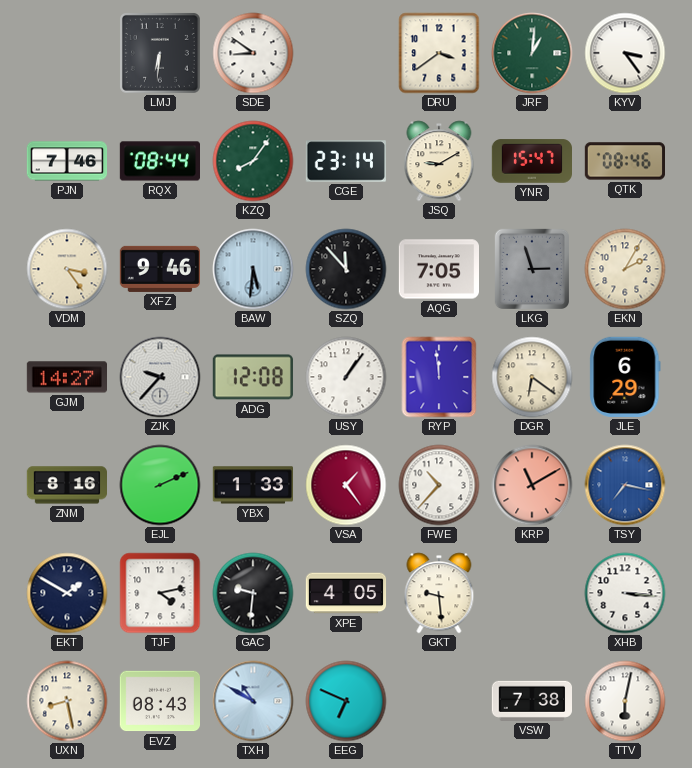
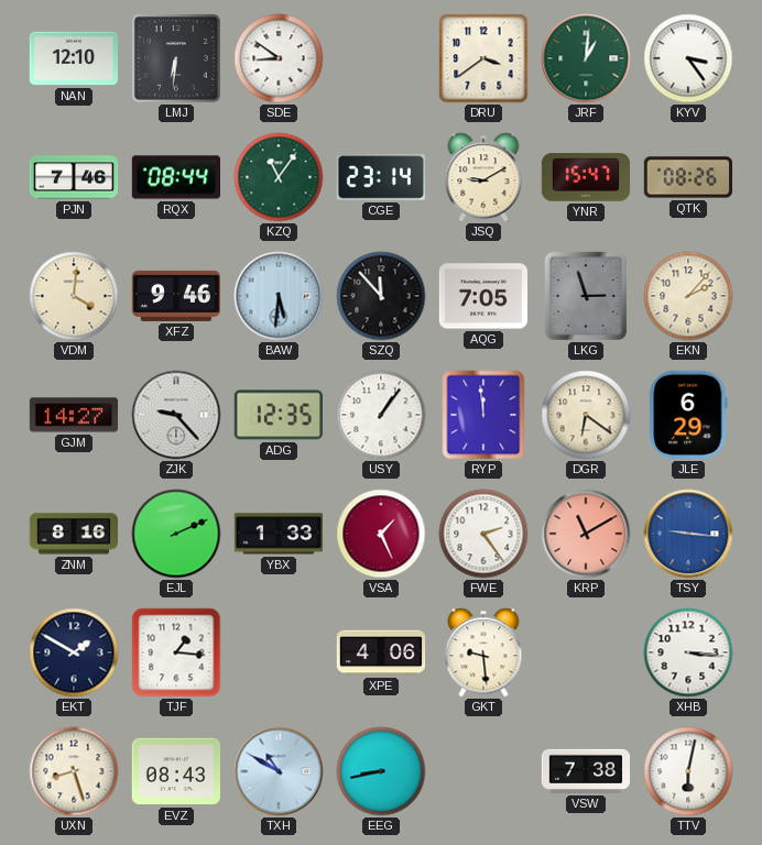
NAN: none -> 12:10 (73, 58)
KZQ: 8:06 -> 11:06 (279, 177)
QTK: 08:46 -> 08:26 (687, 177)
VDM: 3:24 -> 4:01 (74, 296)
EKN: 2:05 -> 2:07 (688, 296)
ZJK: 9:37 -> 9:23 (176, 415)
ADG: 12:08 -> 12:35 (279, 415)
VSA: 1:24 -> 1:26 (381, 534)
FWE: 10:37 -> 2:24 (483, 534)
TSY: 7:17 -> 9:16 (688, 534)
TJF: 4:13 -> 1:16 (176, 652)
GAC: 9:31 -> none (253, 593)
XPE: 4:05 -> 4:06 (381, 652)
UXN: 8:28 -> 8:27 (74, 771)
EEG: 6:49 -> 8:43 (381, 771)
